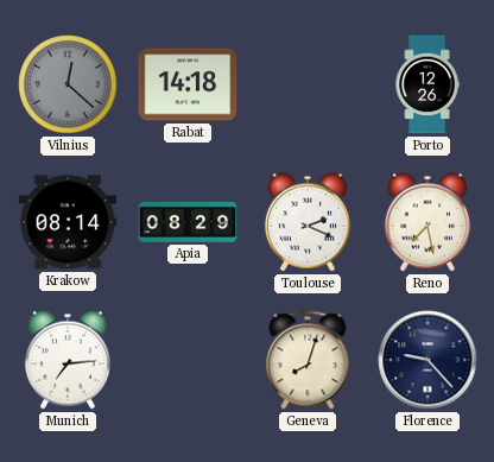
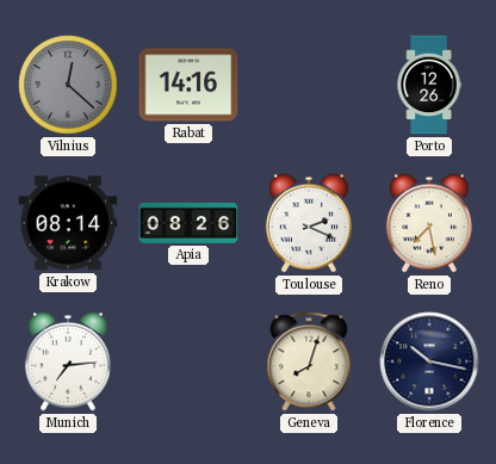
Rabat: 14:18 -> 14:16 (188, 85)
Apia: 08:29 -> 08:26 (188, 223)
Florence: 9:23 -> 10:17 (429, 361)
